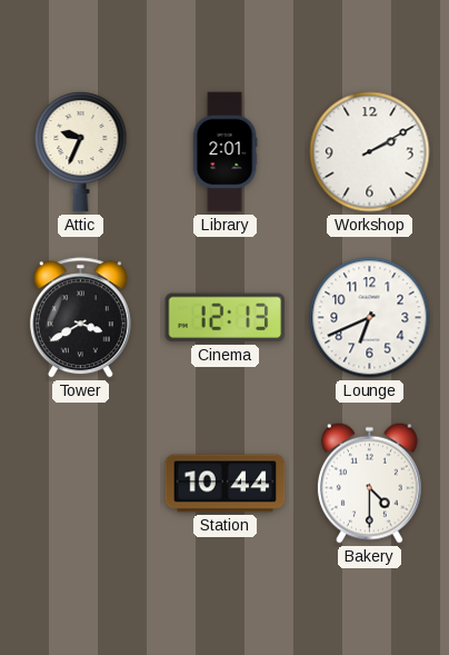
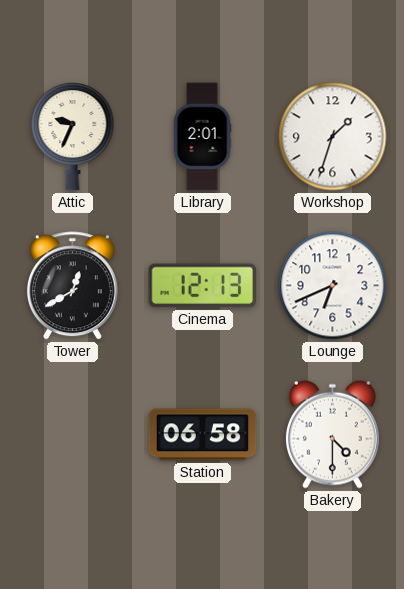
Workshop: 2:10 -> 1:33 (333, 137)
Tower: 3:40 -> 12:40 (72, 286)
Station: 10:44 -> 06:58 (203, 435)
